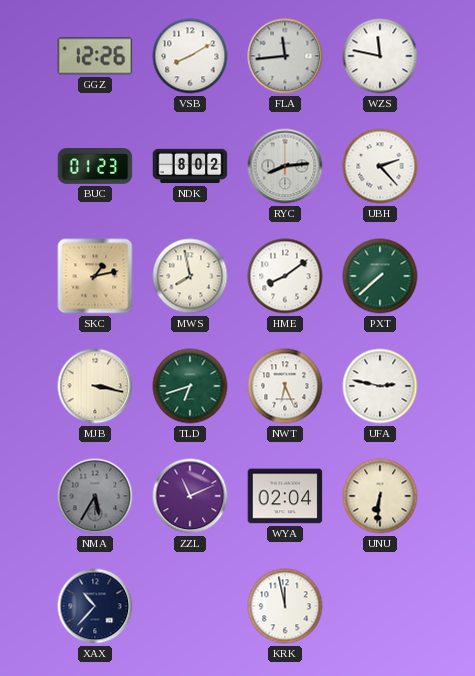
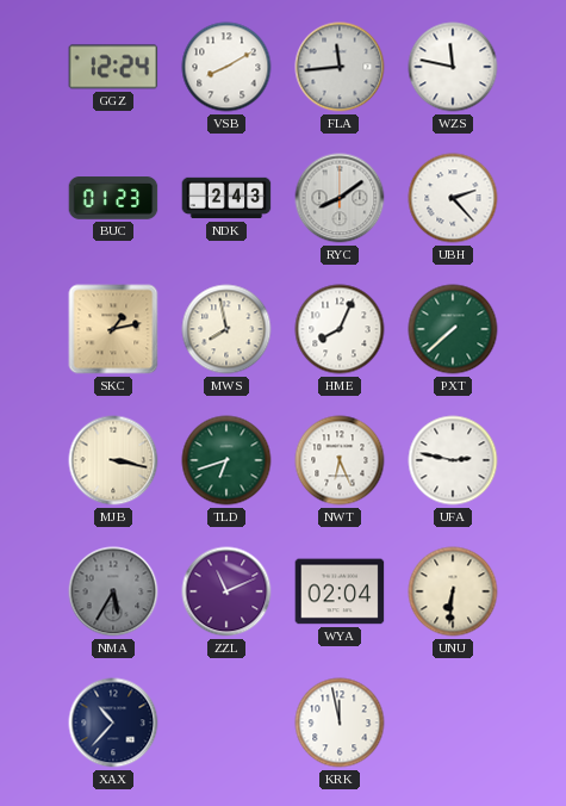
GGZ: 12:26 -> 12:24 (113, 67)
NDK: 8:02 -> 2:43 (226, 198)
RYC: 8:14 -> 8:09 (340, 198)
HME: 8:09 -> 8:04 (340, 329)
